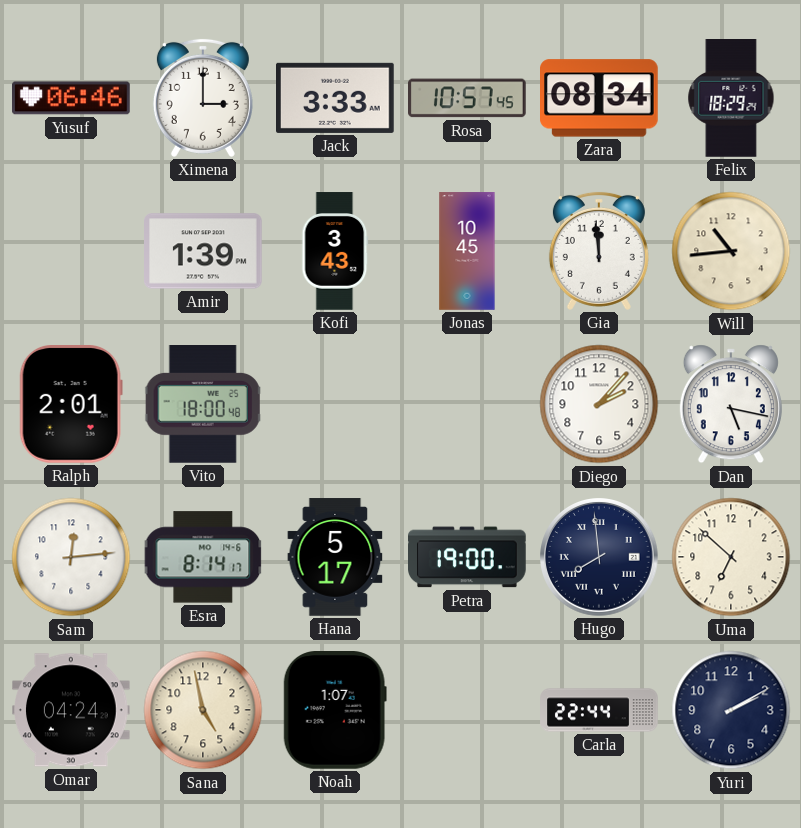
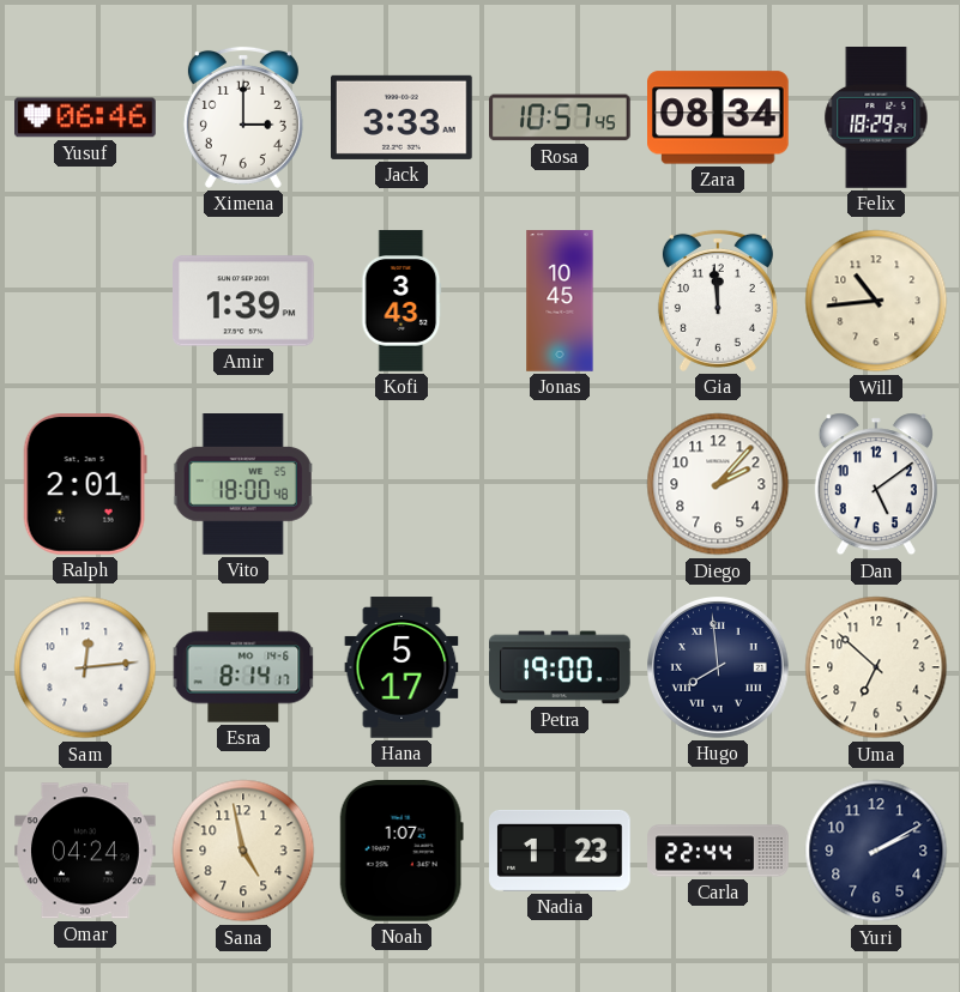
Dan: 5:17 -> 5:09 (876, 484)
Nadia: none -> 1:23 (560, 851)
